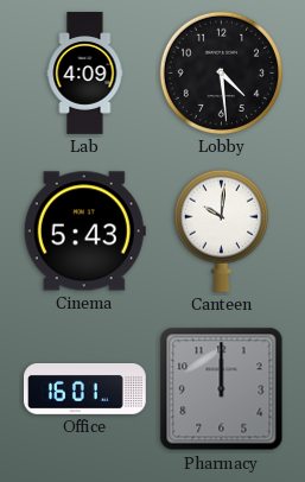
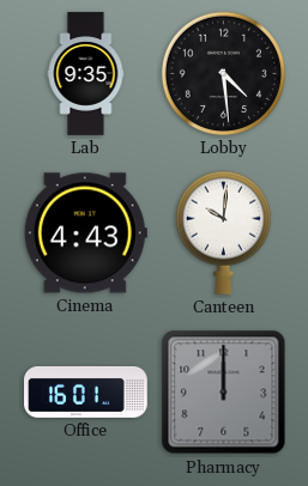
Lab: 4:09 -> 9:35 (86, 74)
Cinema: 5:43 -> 4:43 (85, 233)
